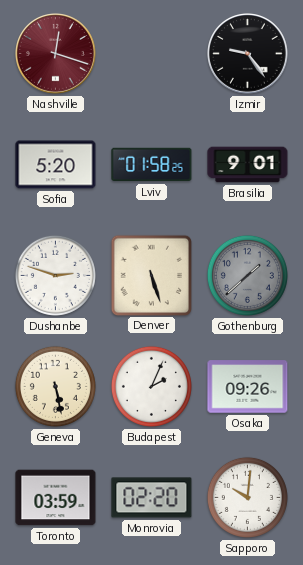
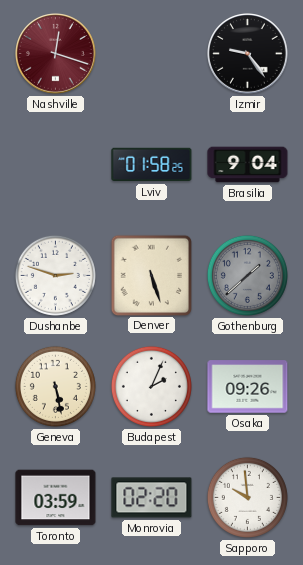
Sofia: 5:20 -> none (56, 165)
Brasilia: 9:01 -> 9:04 (248, 165)
Sapporo: 10:01 -> 9:59 (247, 497)
